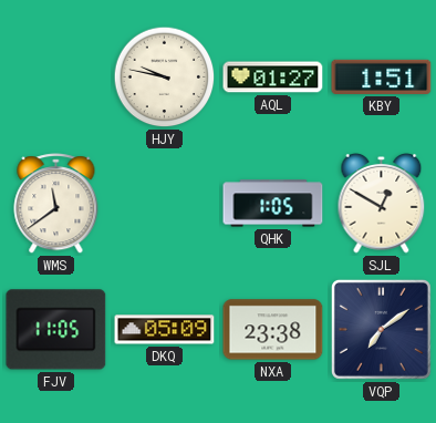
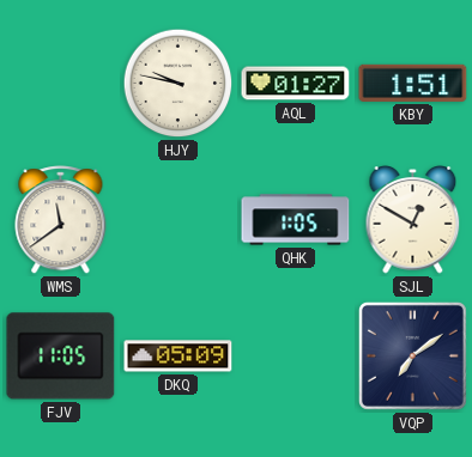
NXA: 23:38 -> none (273, 330)
